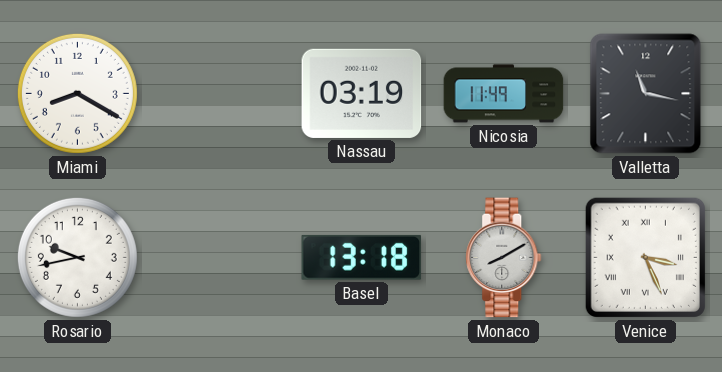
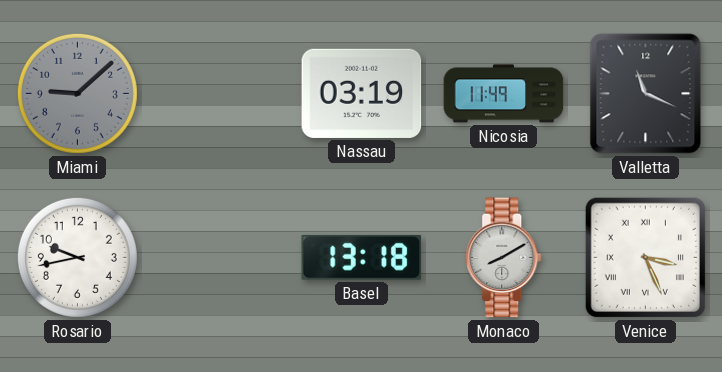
Miami: 8:20 -> 9:08 (77, 93)
Miami dial: white -> grey (77, 93)
Valletta: 11:17 -> 11:19 (646, 94)
